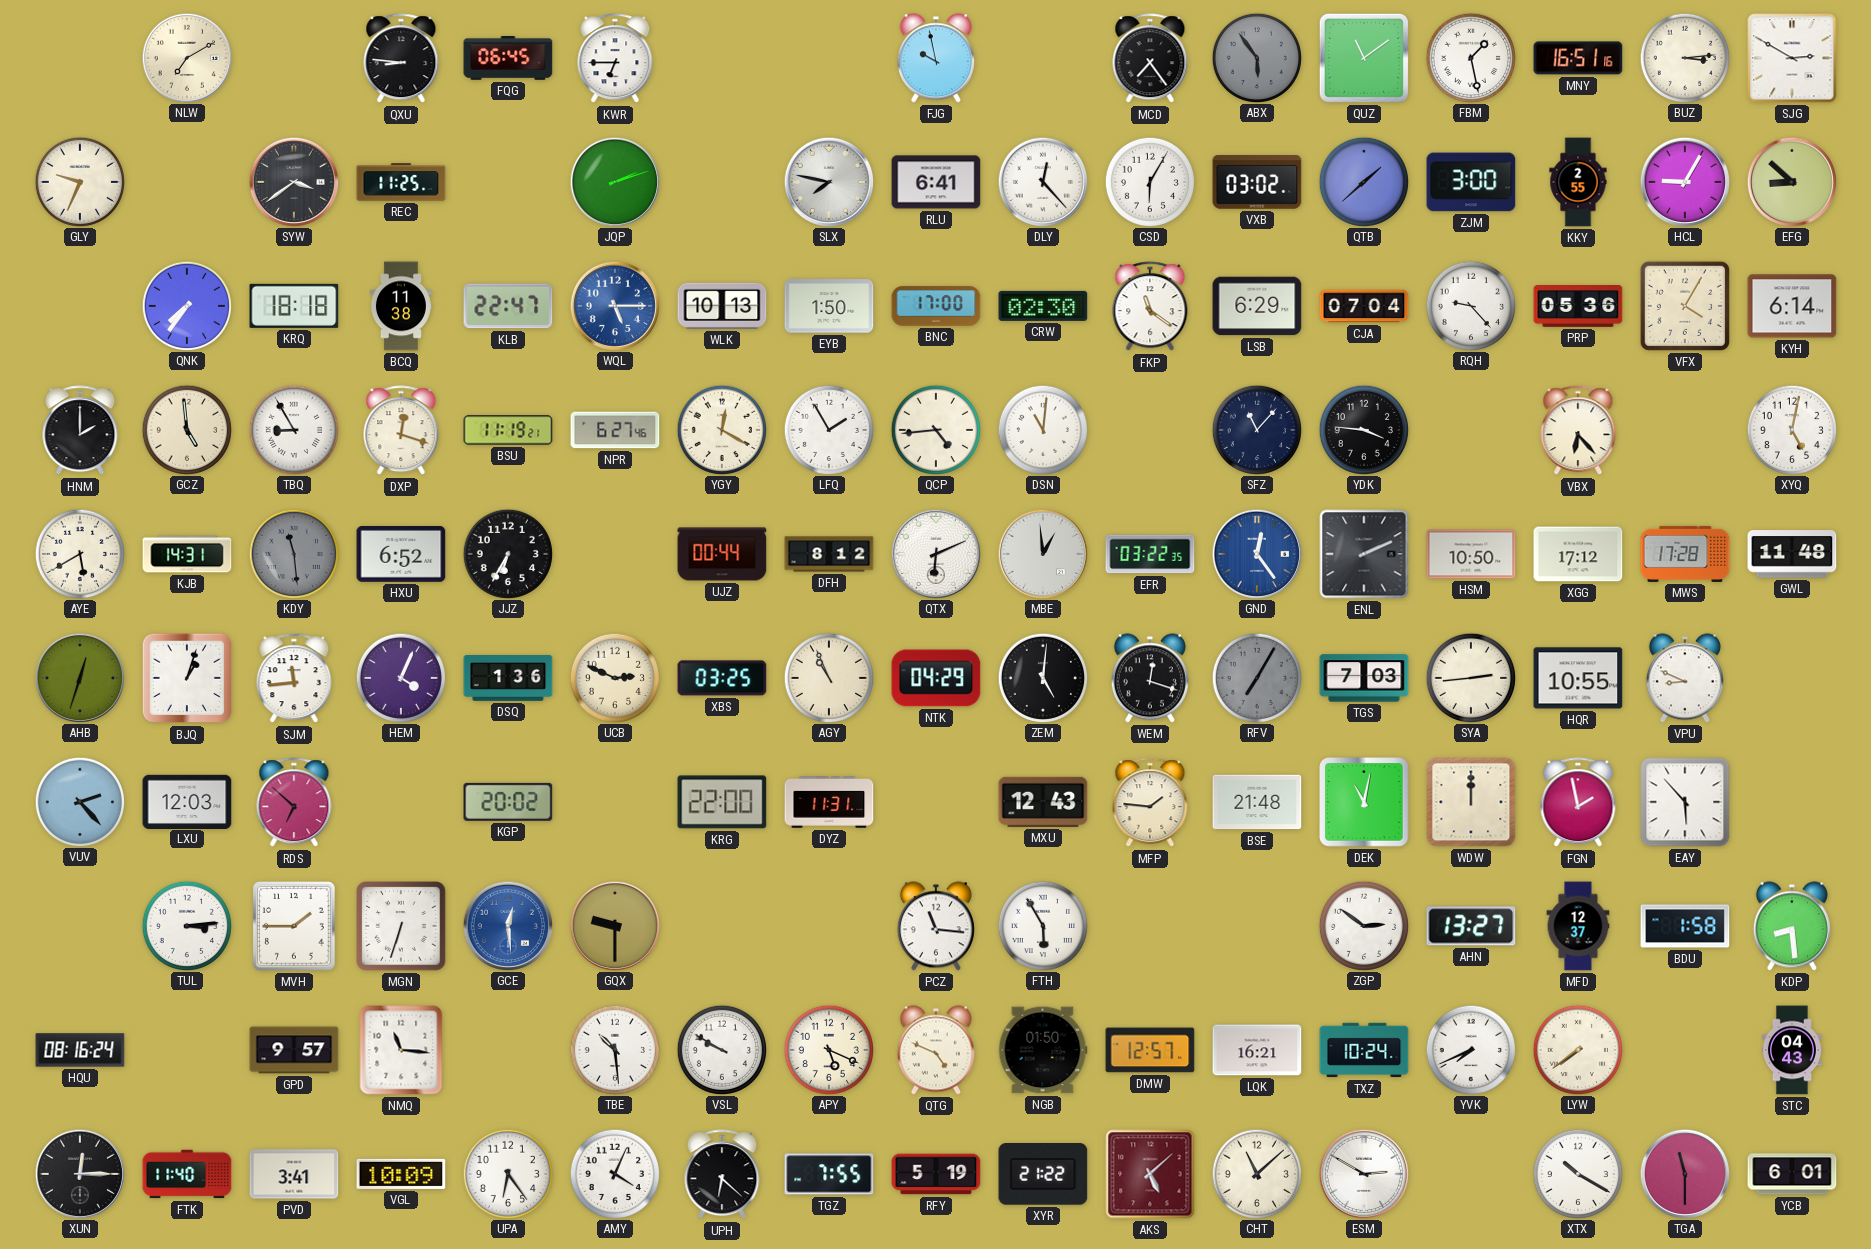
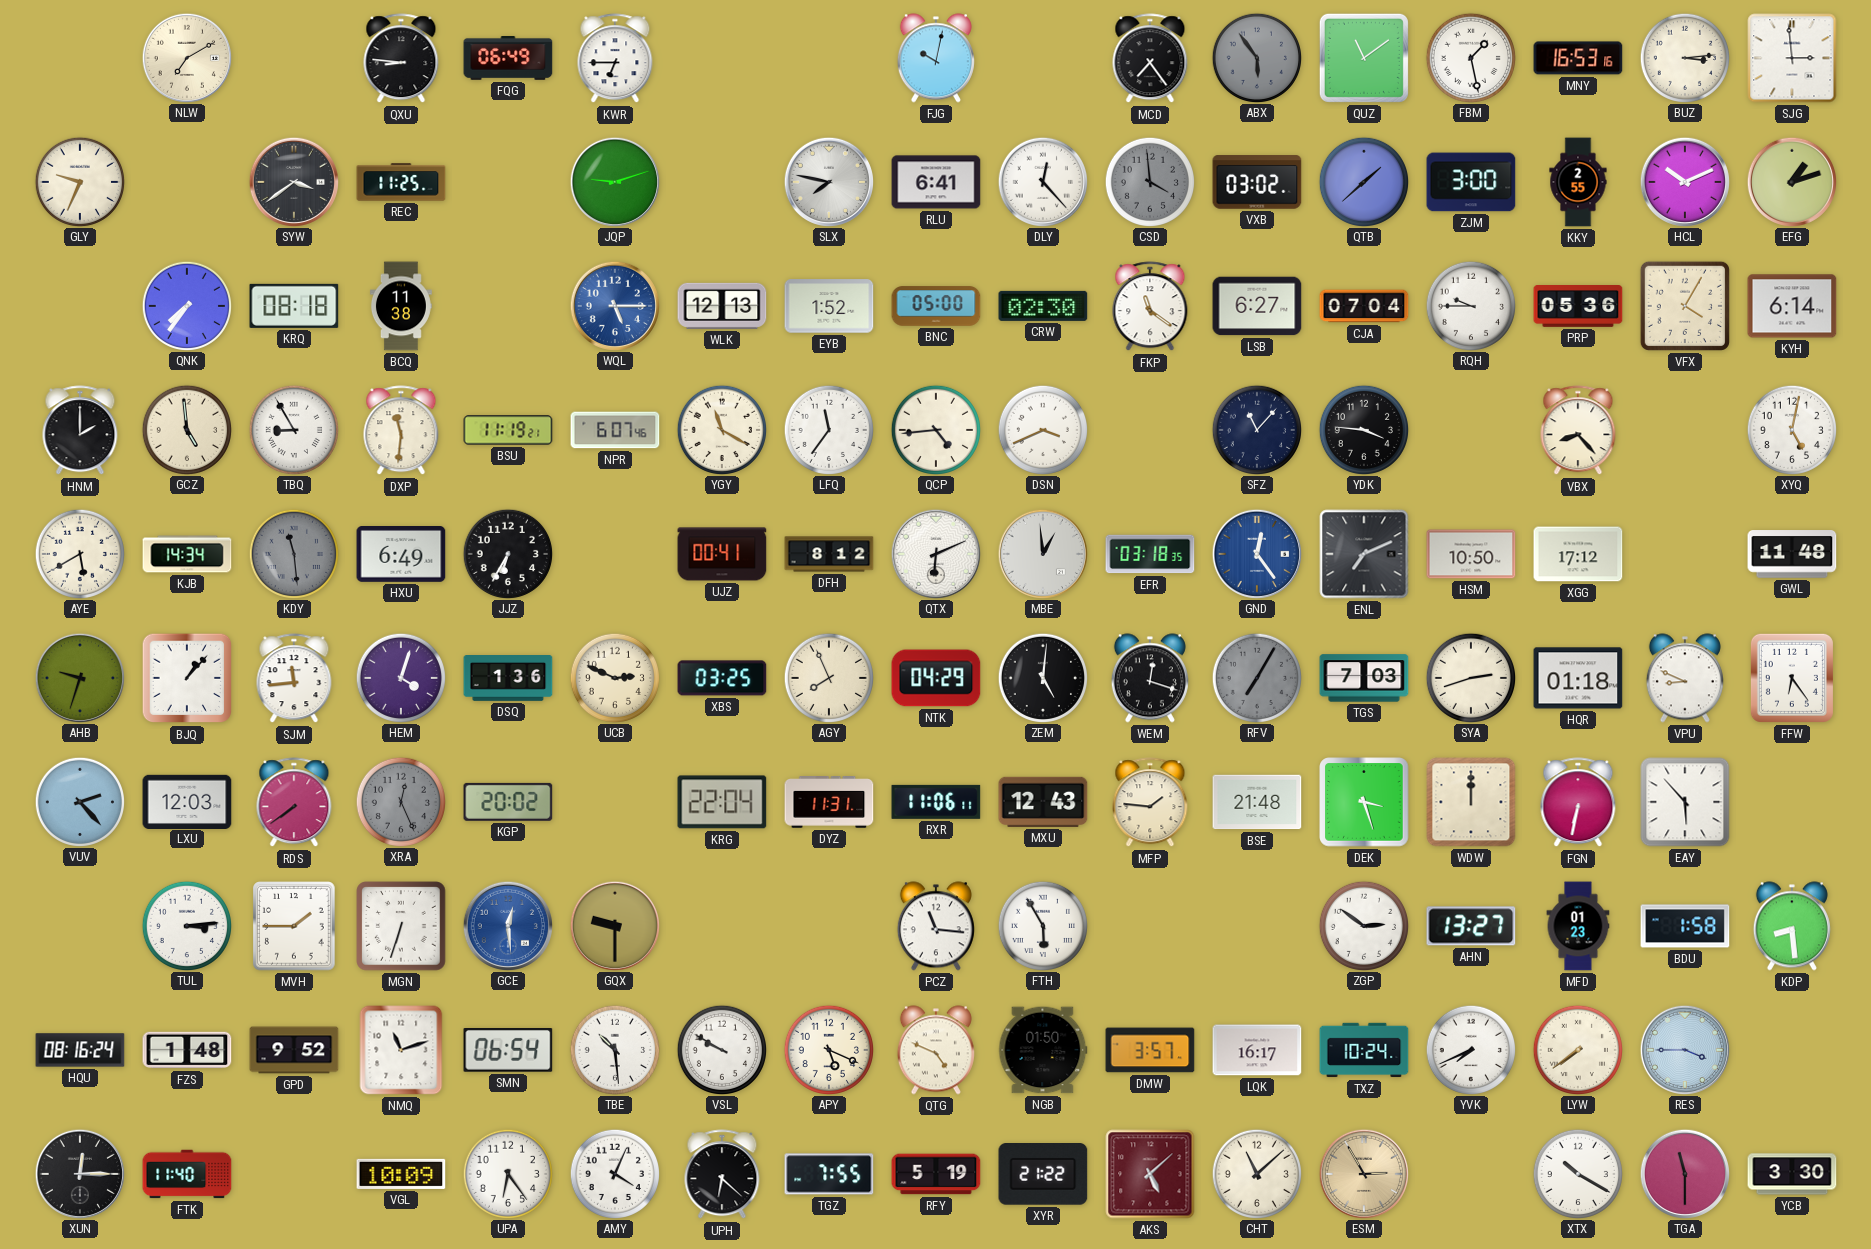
FQG: 06:45 -> 06:49 (508, 59)
FJG: 9:58 -> 10:02 (936, 58)
MNY: 16:51 -> 16:53 (1578, 58)
SJG: 2:50 -> 2:59 (1792, 58)
JQP: 2:12 -> 9:12 (614, 181)
CSD: 6:05 -> 3:59 (1149, 181)
CSD dial: white -> grey (1149, 181)
HCL: 9:05 -> 10:11 (1684, 181)
EFG: 8:52 -> 1:12 (1791, 181)
KRQ: 18:18 -> 08:18 (294, 306)
KLB: 22:47 -> none (508, 306)
WLK: 10:13 -> 12:13 (722, 306)
EYB: 1:50 -> 1:52 (829, 306)
BNC: 17:00 -> 05:00 (936, 306)
LSB: 6:29 -> 6:27 (1257, 306)
RQH: 9:23 -> 9:45 (1470, 305)
DXP: 12:18 -> 11:31 (401, 431)
NPR: 6:27 -> 6:07 (615, 430)
YGY: 12:20 -> 11:20 (721, 429)
LFQ: 1:55 -> 11:36 (828, 429)
DSN: 11:01 -> 3:41 (1042, 429)
VBX: 6:23 -> 8:23 (1578, 431)
KJB: 14:31 -> 14:34 (187, 554)
HXU: 6:52 -> 6:49 (401, 555)
UJZ: 00:44 -> 00:41 (722, 554)
EFR: 03:22 -> 03:18 (1150, 554)
ENL: 2:11 -> 7:11 (1364, 554)
MWS: 17:28 -> none (1685, 554)
AHB: 12:33 -> 9:33 (79, 677)
BJQ: 1:03 -> 1:07 (187, 678)
HEM: 4:04 -> 4:03 (400, 677)
AGY: 10:56 -> 7:56 (828, 677)
SYA: 2:44 -> 2:42 (1470, 677)
HQR: 10:55 -> 01:18 (1578, 678)
FFW: none -> 6:24 (1792, 678)
RDS: 6:52 -> 7:39 (294, 803)
XRA: none -> 12:26 (400, 801)
KRG: 22:00 -> 22:04 (722, 802)
RXR: none -> 11:06 (936, 802)
DEK: 11:02 -> 3:27 (1364, 802)
FGN: 1:58 -> 6:32 (1578, 803)
MFD: 12:37 -> 01:23 (1578, 926)
FZS: none -> 1:48 (187, 1050)
GPD: 9:57 -> 9:52 (294, 1050)
NMQ: 11:16 -> 11:12 (401, 1050)
SMN: none -> 06:54 (508, 1051)
DMW: 12:57 -> 3:57 (1150, 1050)
LQK: 16:21 -> 16:17 (1257, 1050)
RES: none -> 3:45 (1684, 1049)
STC: 04:43 -> none (1792, 1050)
PVD: 3:41 -> none (294, 1174)
ESM: 2:50 -> 2:55 (1363, 1173)
ESM dial: white -> champagne (1363, 1173)
YCB: 6:01 -> 3:30 (1792, 1174)
